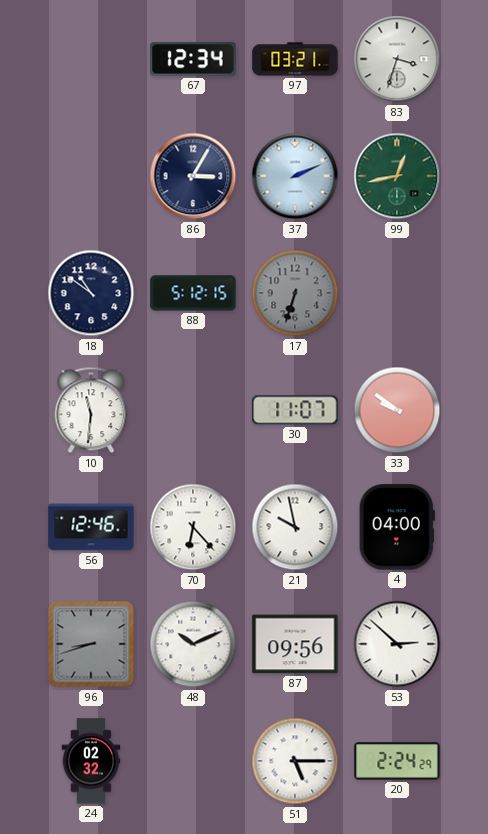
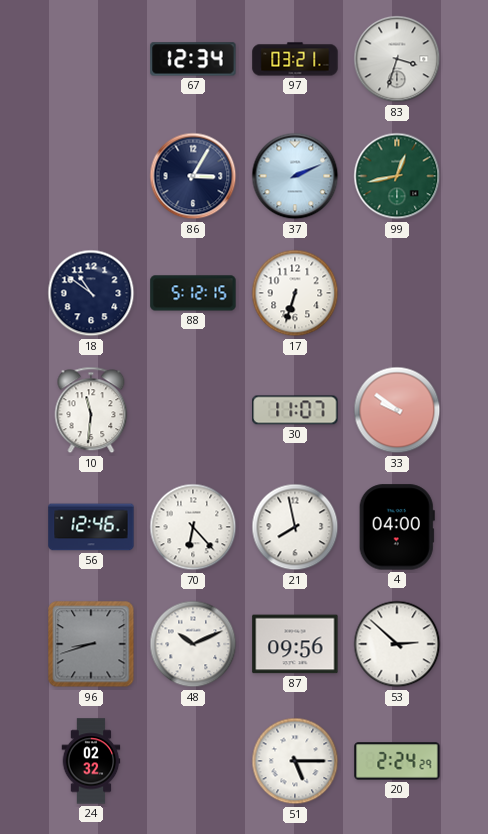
17 dial: grey -> white (295, 293)
21: 9:58 -> 7:58 (295, 527)
